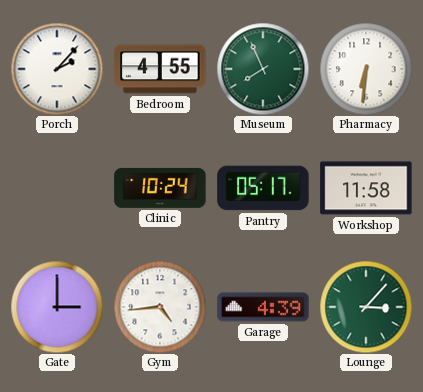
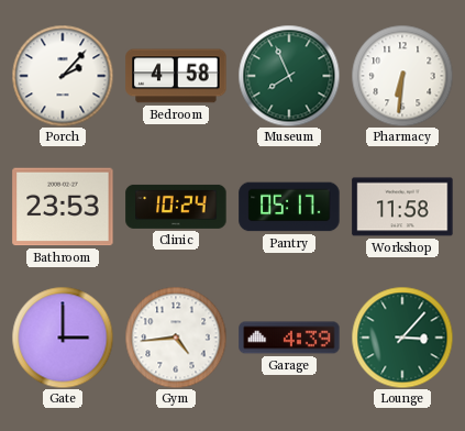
Bedroom: 4:55 -> 4:58 (176, 76)
Bathroom: none -> 23:53 (63, 207)
